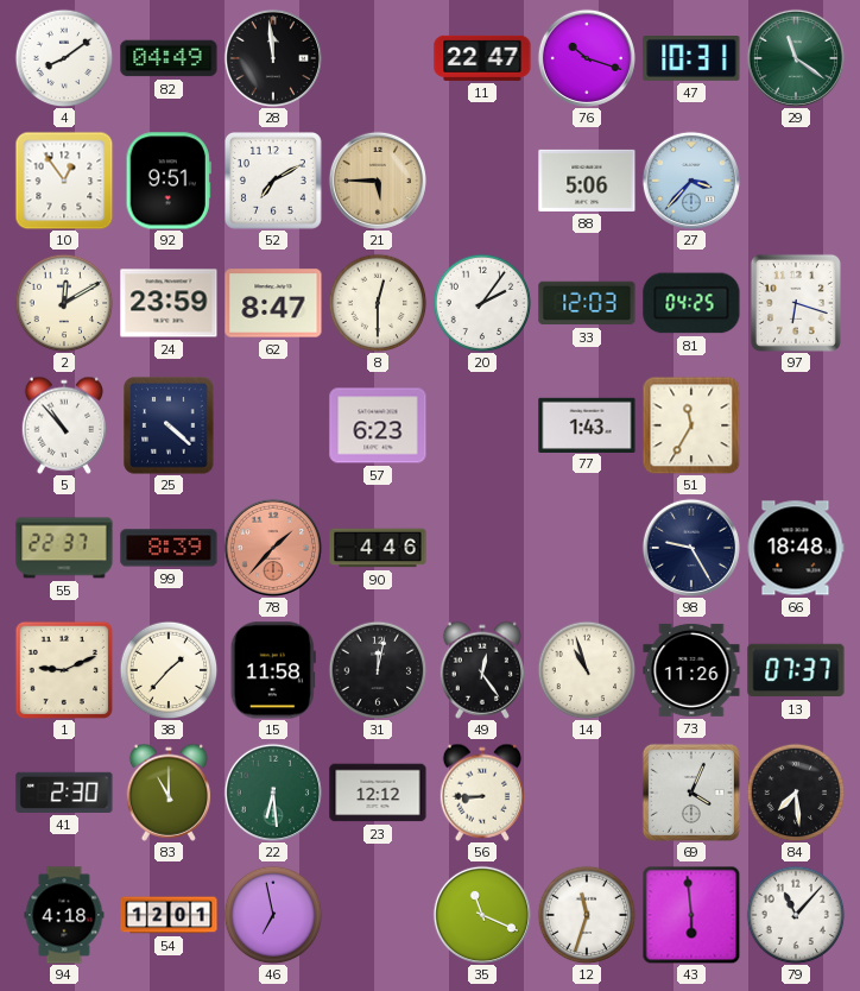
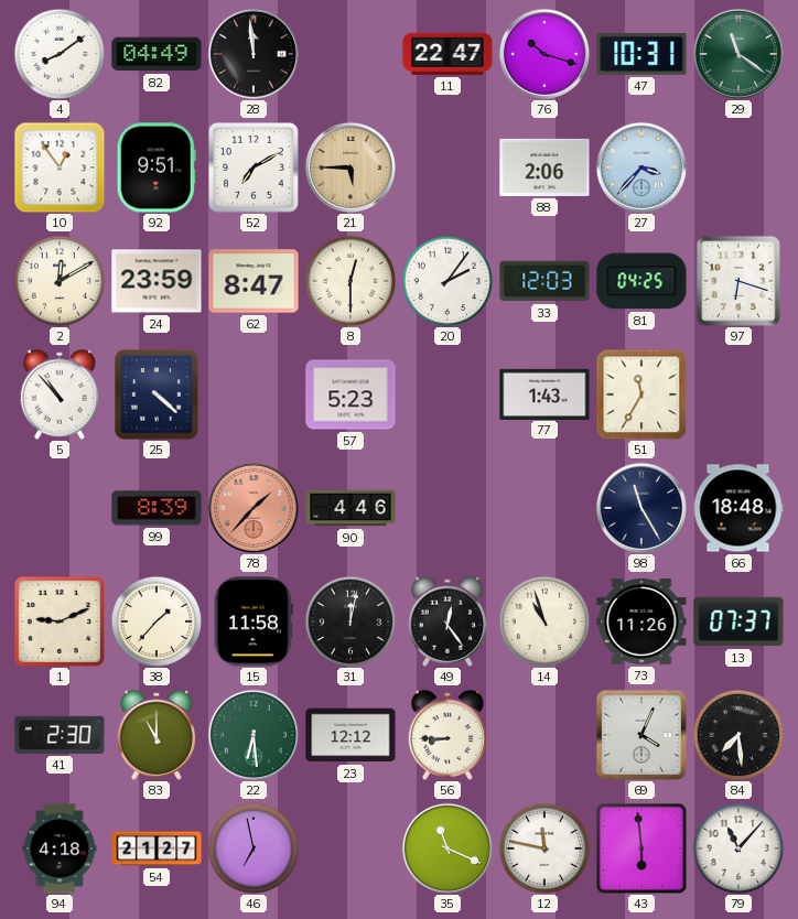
88: 5:06 -> 2:06 (544, 167)
57: 6:23 -> 5:23 (351, 394)
55: 22:37 -> none (64, 548)
98: 9:25 -> 11:25 (641, 508)
54: 12:01 -> 21:27 (157, 848)
12: 11:33 -> 11:47 (544, 848)
